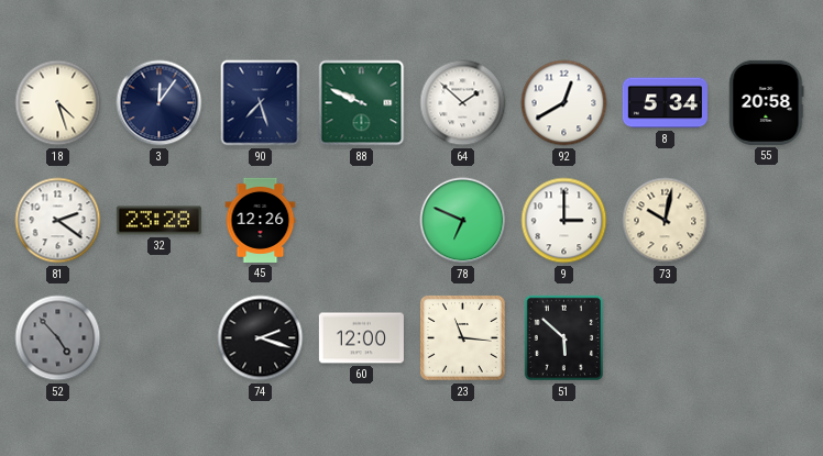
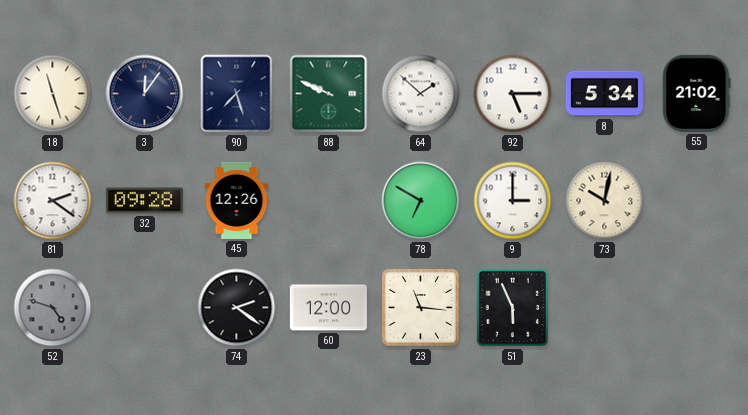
18: 4:27 -> 11:27 (53, 94)
92: 12:40 -> 5:15 (513, 94)
55: 20:58 -> 21:02 (697, 93)
32: 23:28 -> 09:28 (144, 201)
78: 6:49 -> 6:50 (421, 201)
52: 4:53 -> 4:48 (53, 308)
74: 2:18 -> 2:21 (237, 308)
51: 5:52 -> 5:56 (513, 308)
